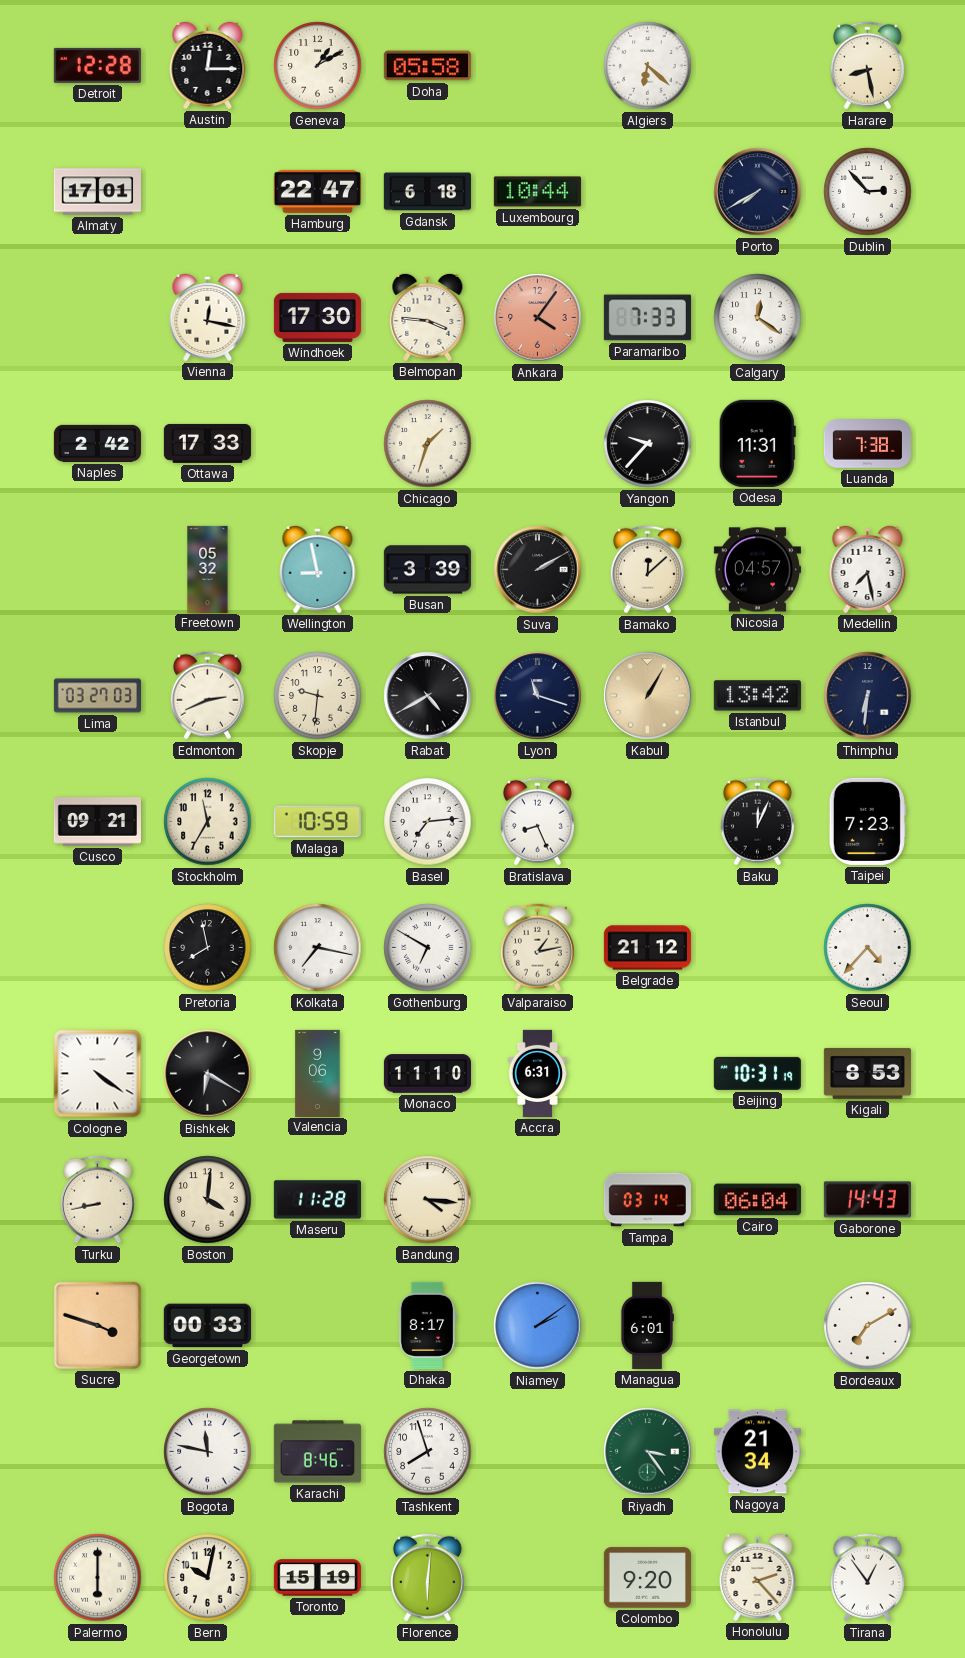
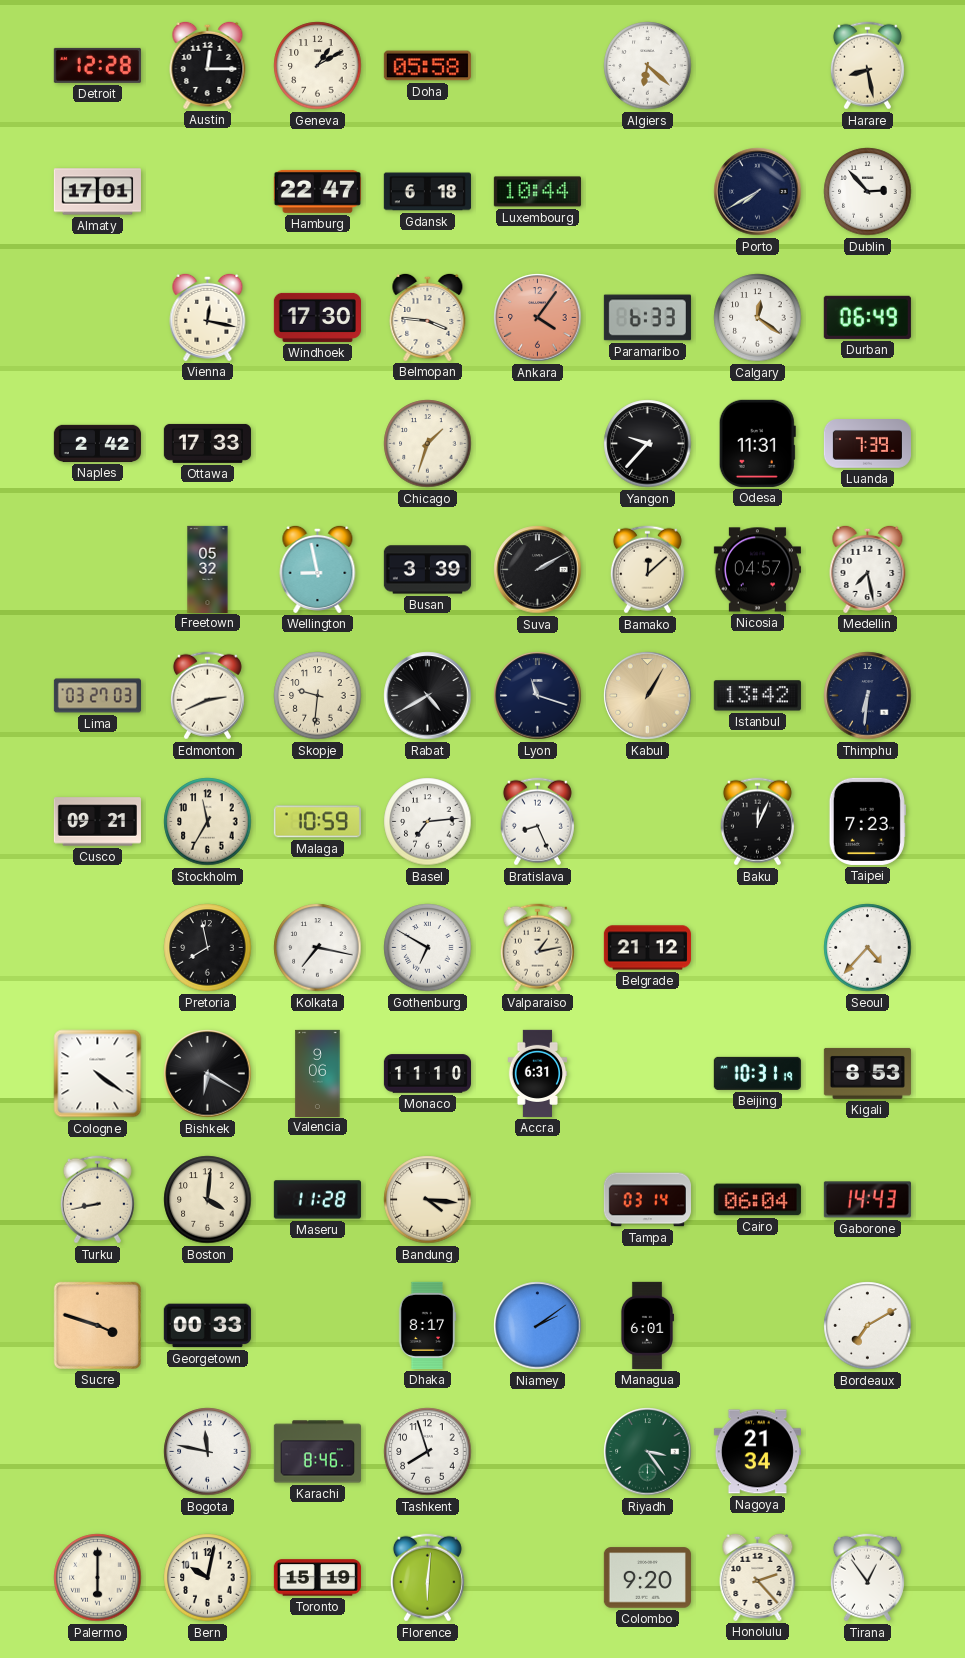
Paramaribo: 7:33 -> 6:33 (647, 318)
Durban: none -> 06:49 (867, 317)
Luanda: 7:38 -> 7:39 (867, 444)
